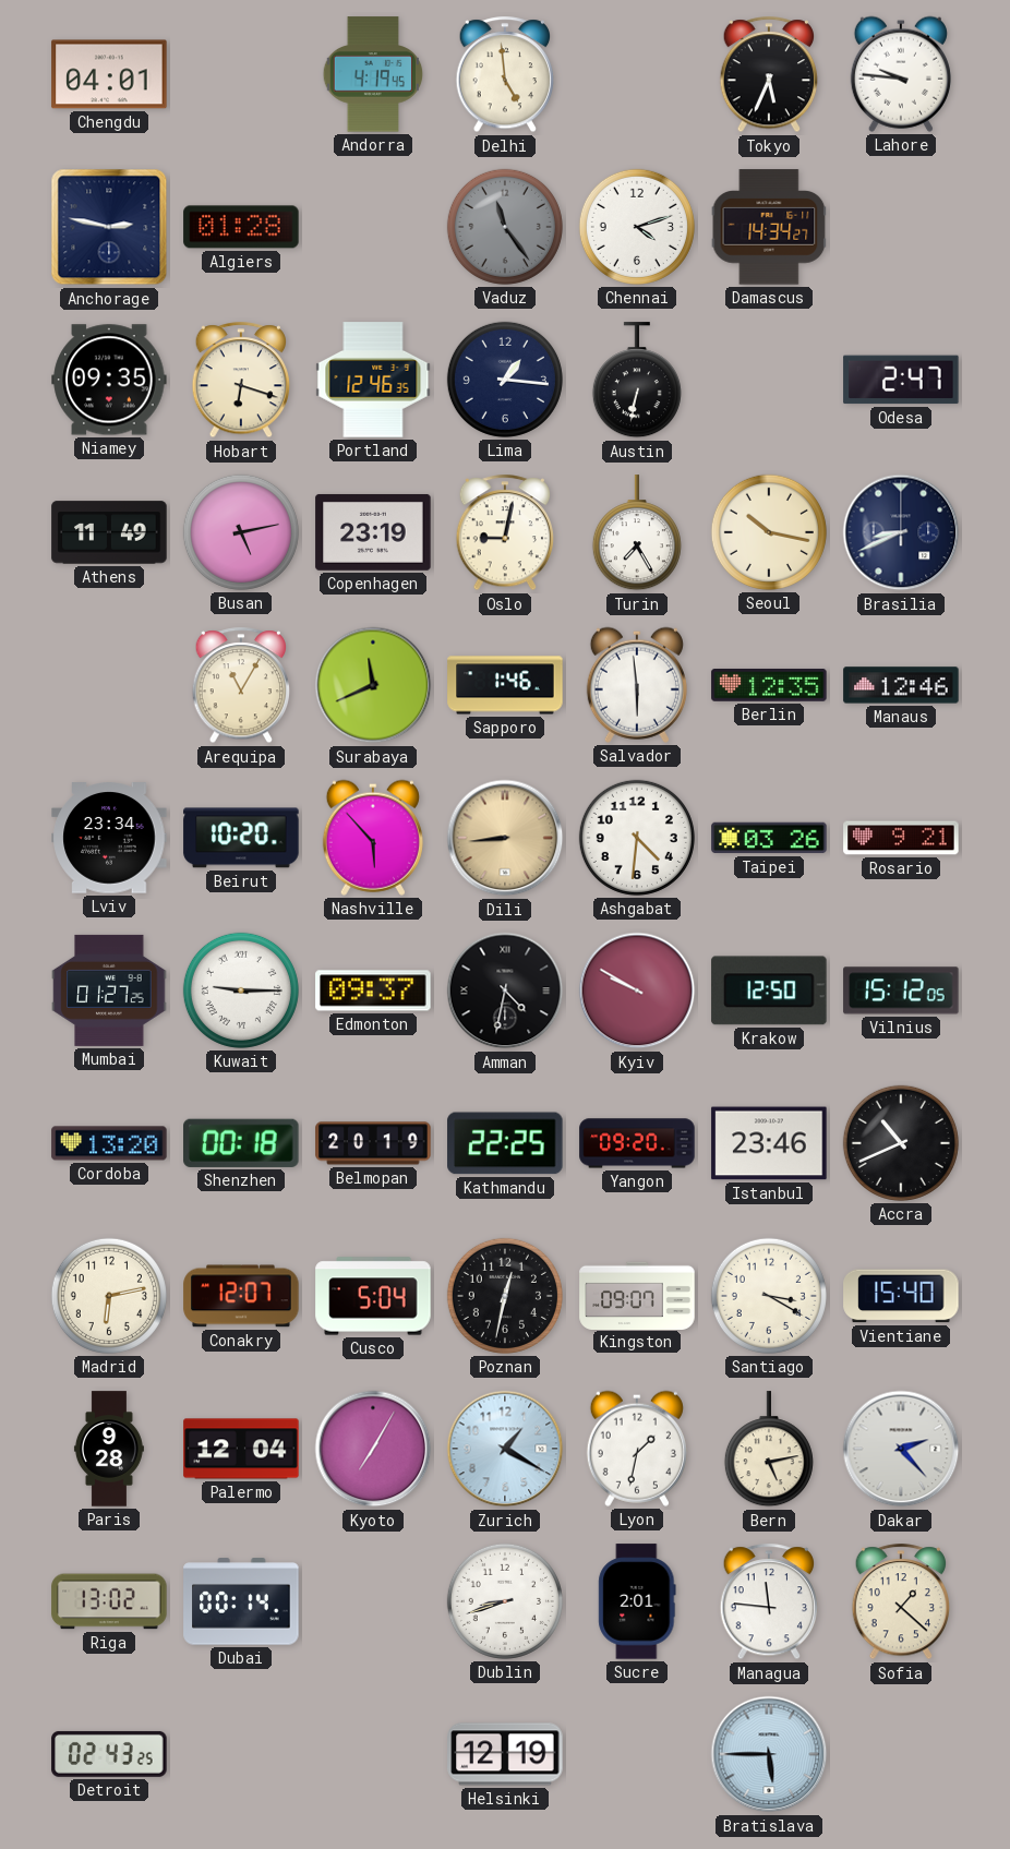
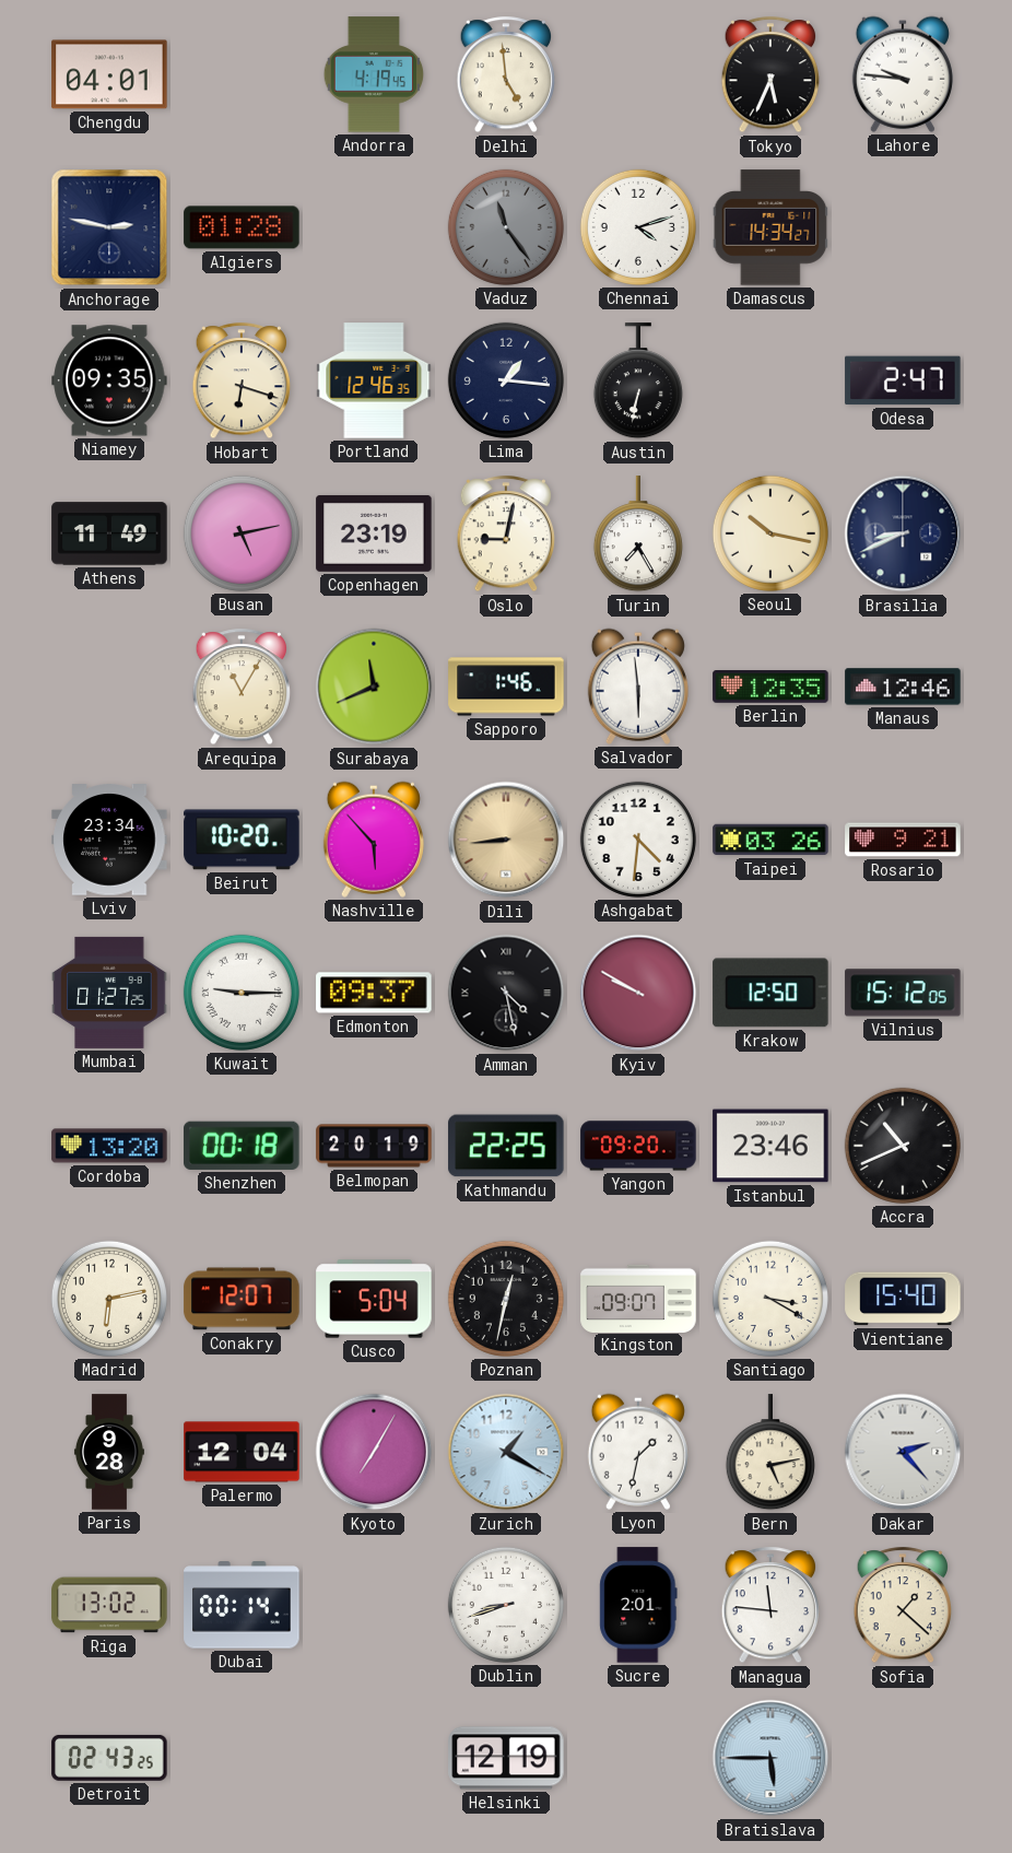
Amman: 4:32 -> 4:28 (506, 993)
